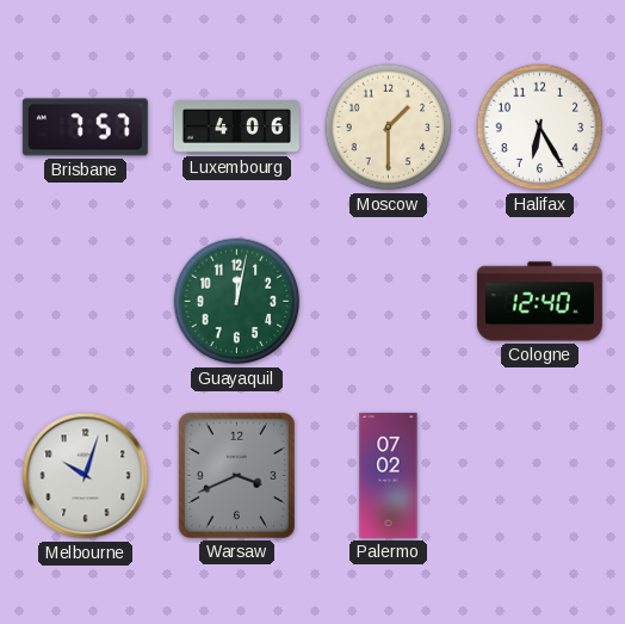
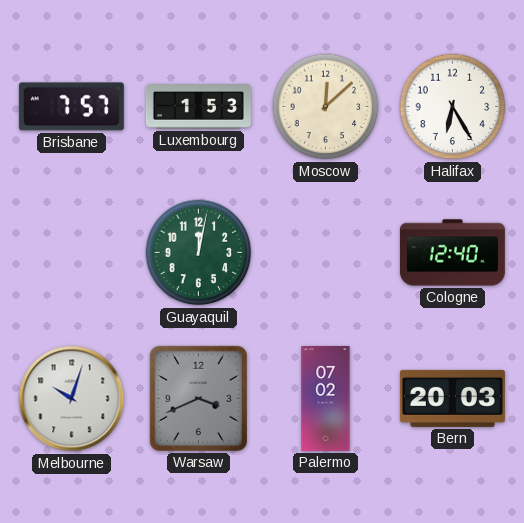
Luxembourg: 4:06 -> 1:53 (198, 107)
Moscow: 1:30 -> 12:08 (326, 107)
Bern: none -> 20:03 (452, 398)
